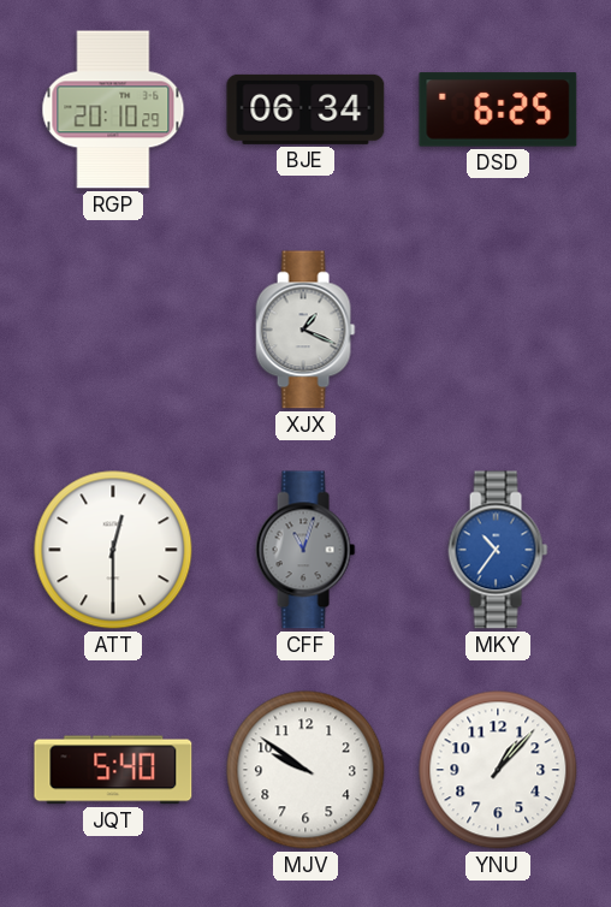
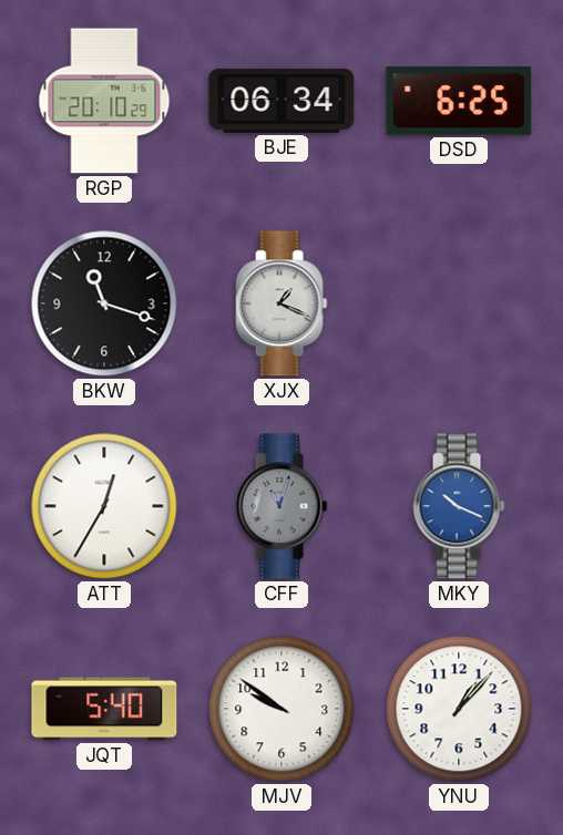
BKW: none -> 11:18 (104, 303)
ATT: 12:30 -> 12:35 (104, 506)
MKY: 10:36 -> 10:19 (459, 506)
